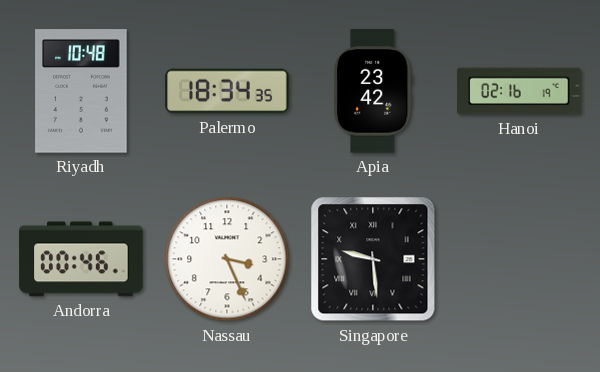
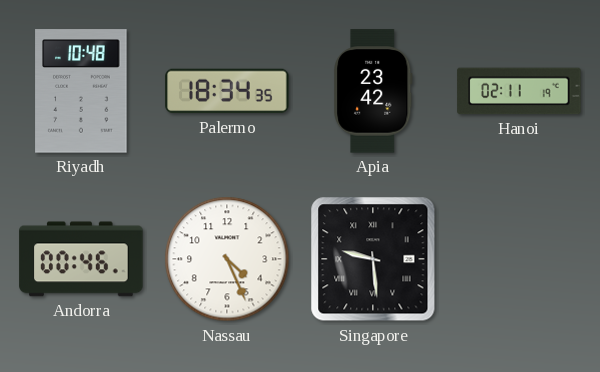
Hanoi: 02:16 -> 02:11 (519, 91)
Nassau: 3:26 -> 4:26 (227, 259)
